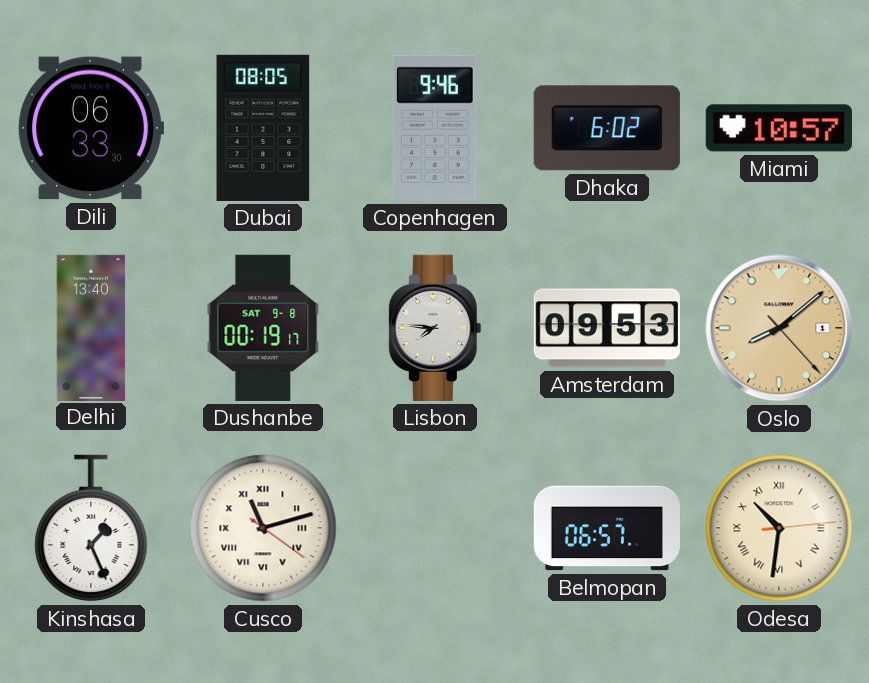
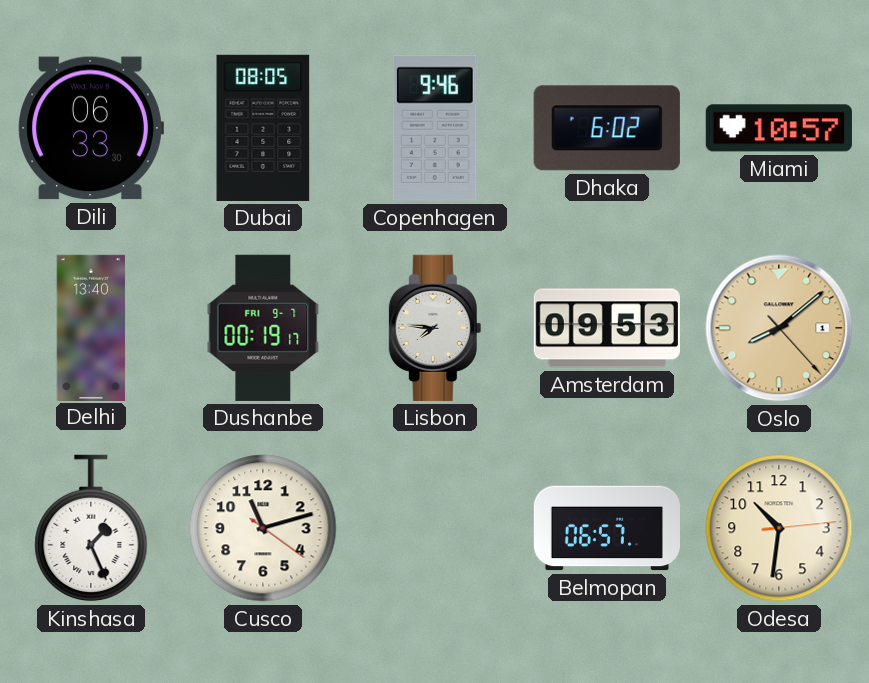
Dushanbe date: SAT 9-8 -> FRI 9-7 (263, 328)
Cusco numerals: Roman -> Arabic (263, 528)
Odesa numerals: Roman -> Arabic (779, 528)
